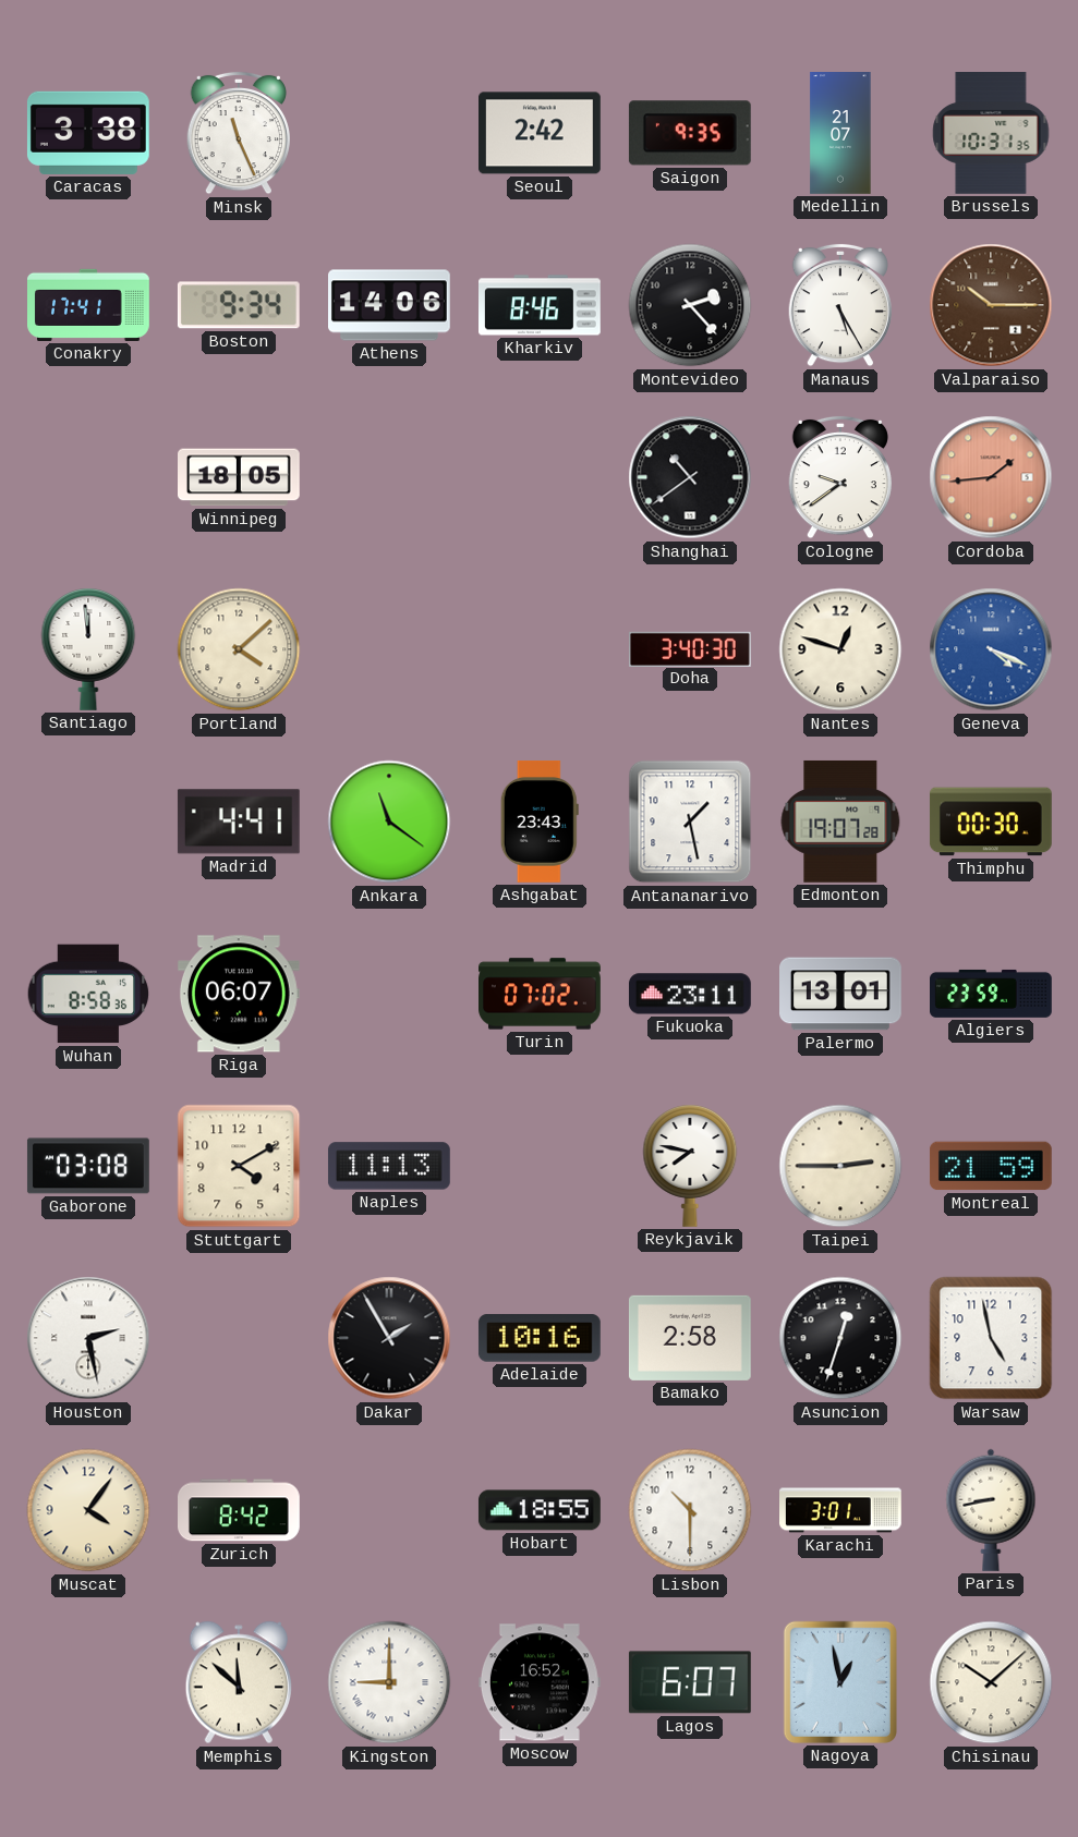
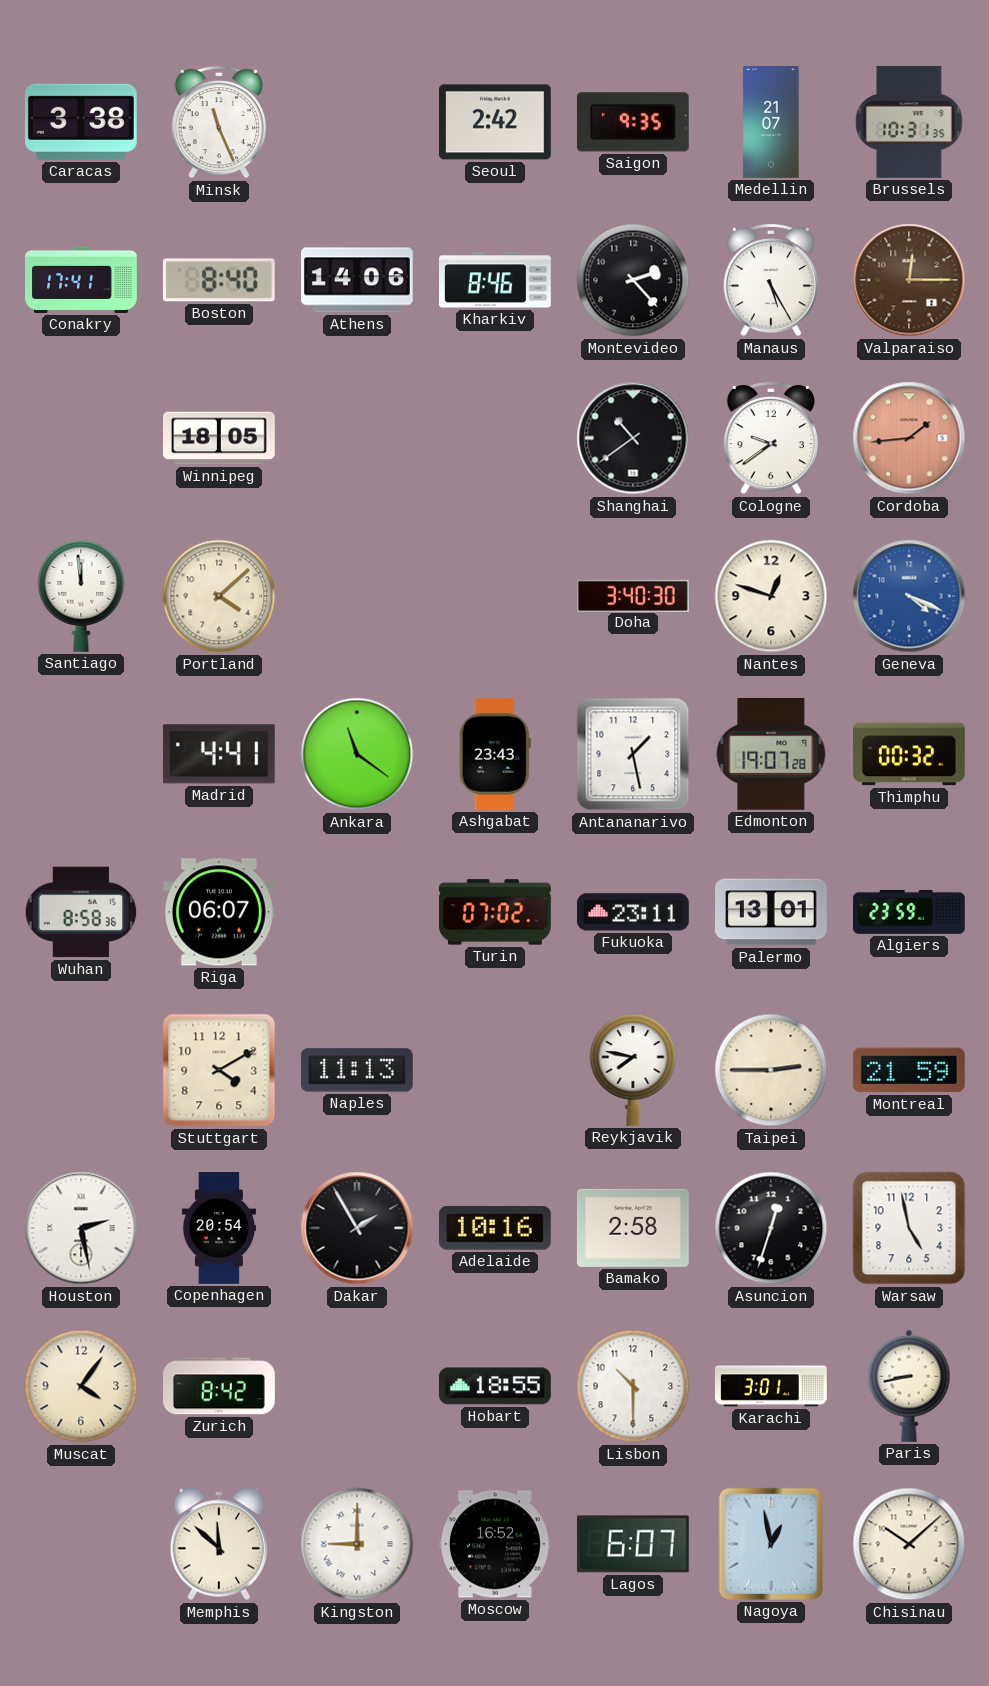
Boston: 9:34 -> 8:40 (219, 280)
Valparaiso: 10:15 -> 12:15 (909, 280)
Thimphu: 00:30 -> 00:32 (909, 754)
Gaborone: 03:08 -> none (88, 1166)
Copenhagen: none -> 20:54 (219, 1228)
